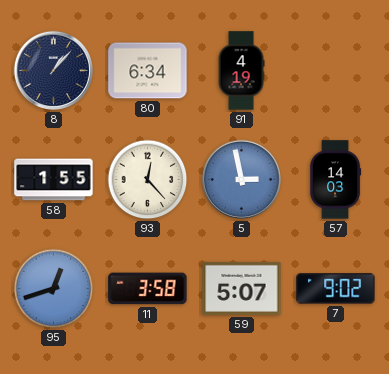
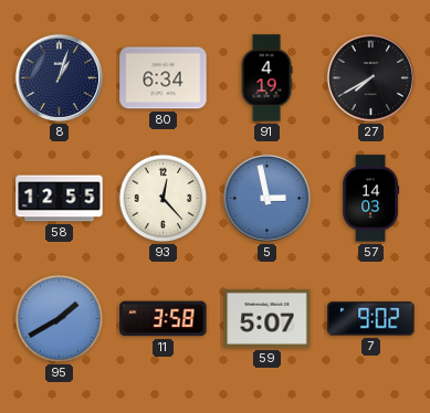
8: 1:07 -> 1:03 (59, 77)
27: none -> 7:40 (370, 77)
58: 1:55 -> 12:55 (60, 199)
95: 12:42 -> 1:40 (60, 319)
